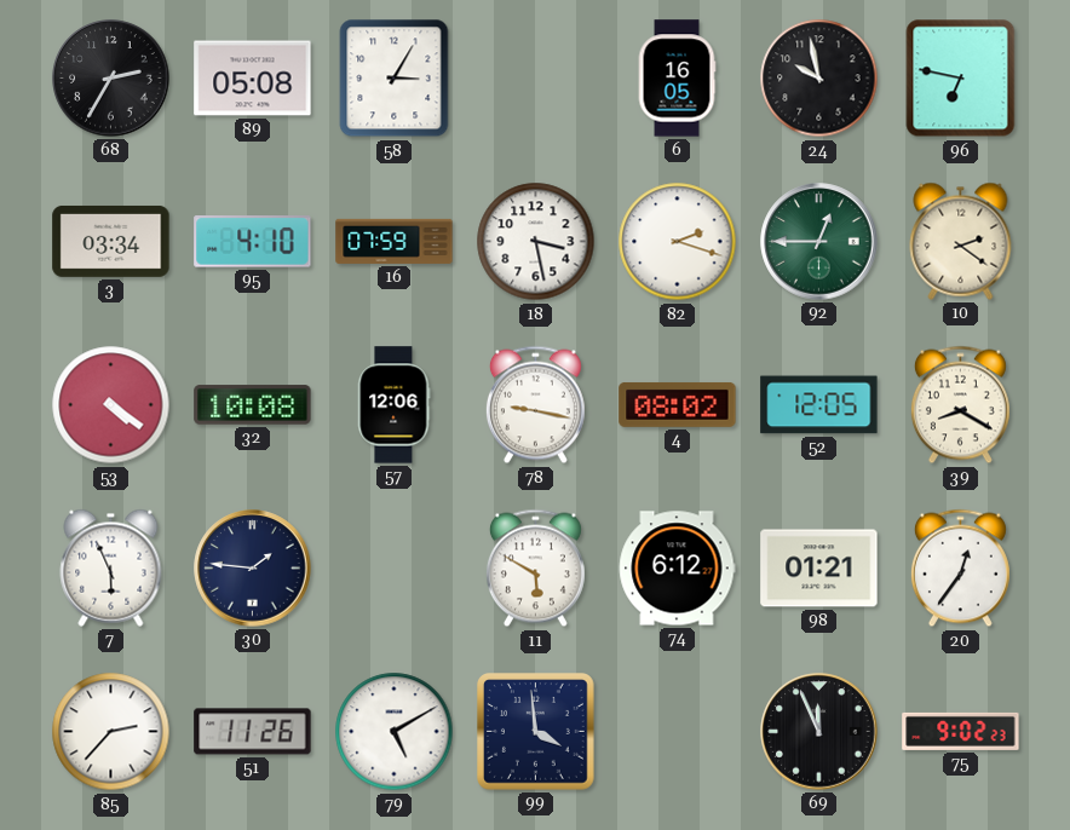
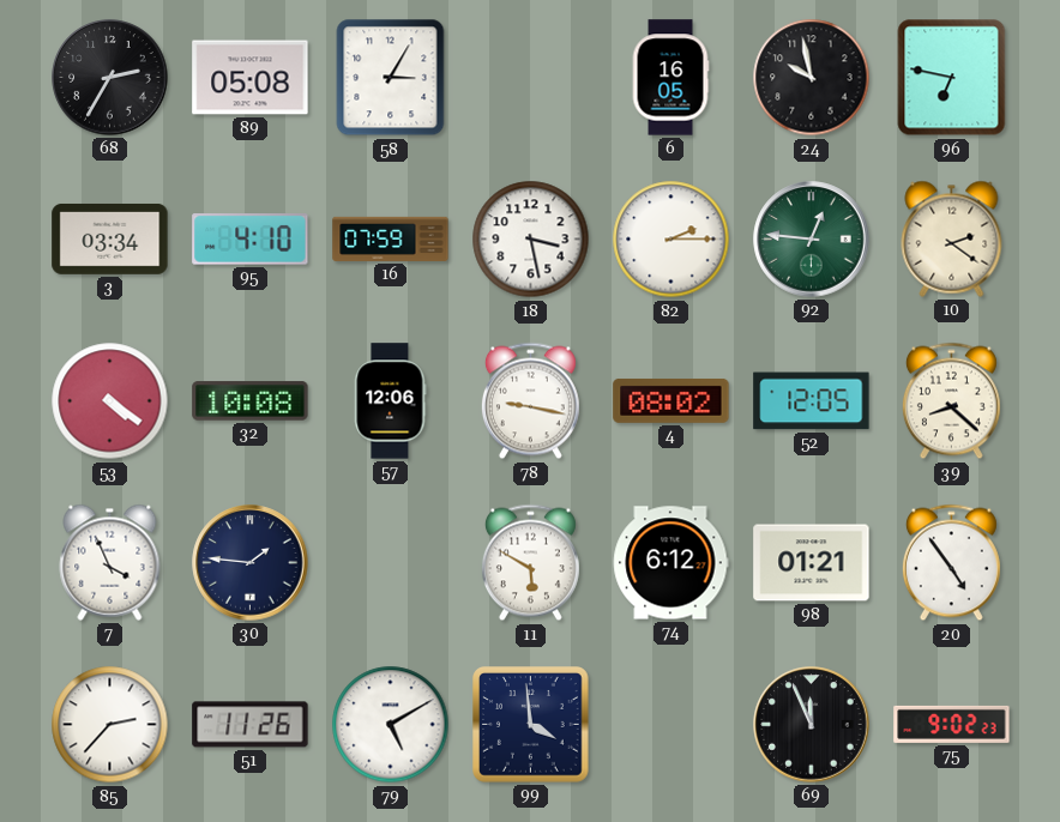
82: 2:18 -> 2:15 (671, 240)
92: 12:45 -> 12:46 (812, 240)
39: 8:20 -> 8:22 (951, 401)
7: 5:56 -> 3:56 (110, 562)
20: 12:36 -> 4:54 (951, 563)
